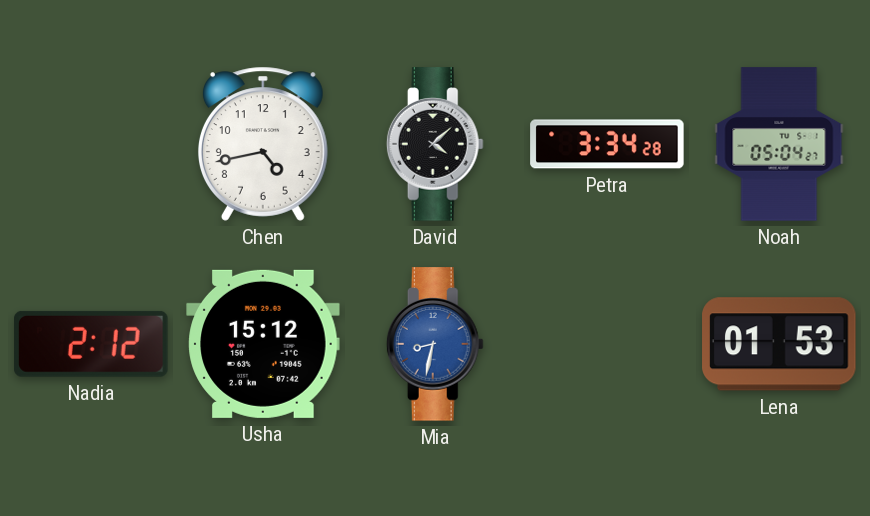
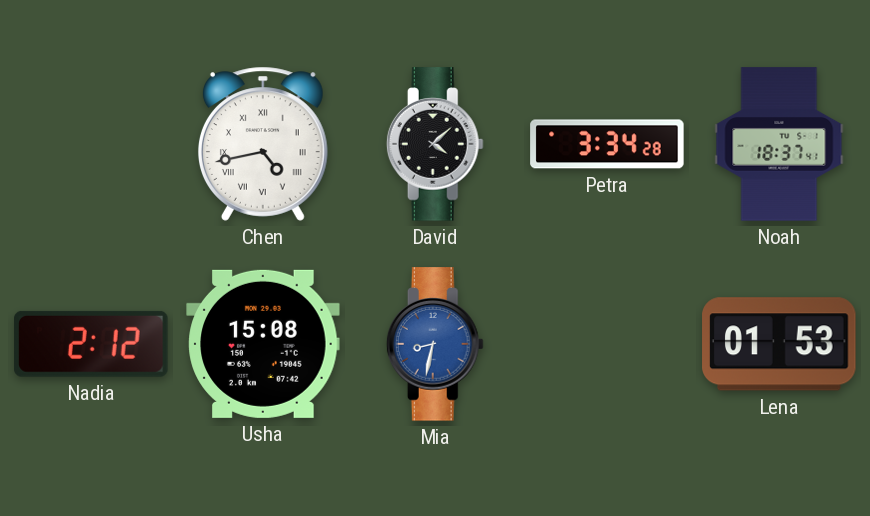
Chen numerals: Arabic -> Roman (263, 144)
Noah: 05:04 -> 18:37 (779, 144)
Usha: 15:12 -> 15:08 (263, 344)
